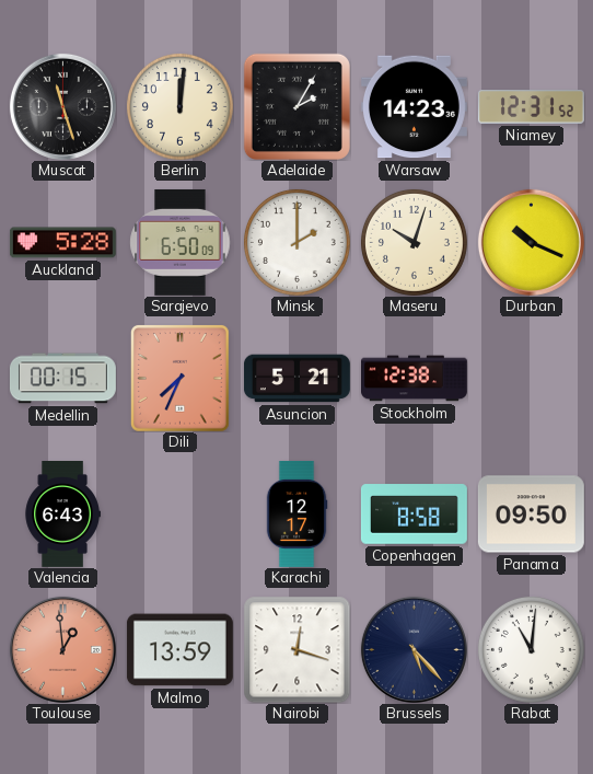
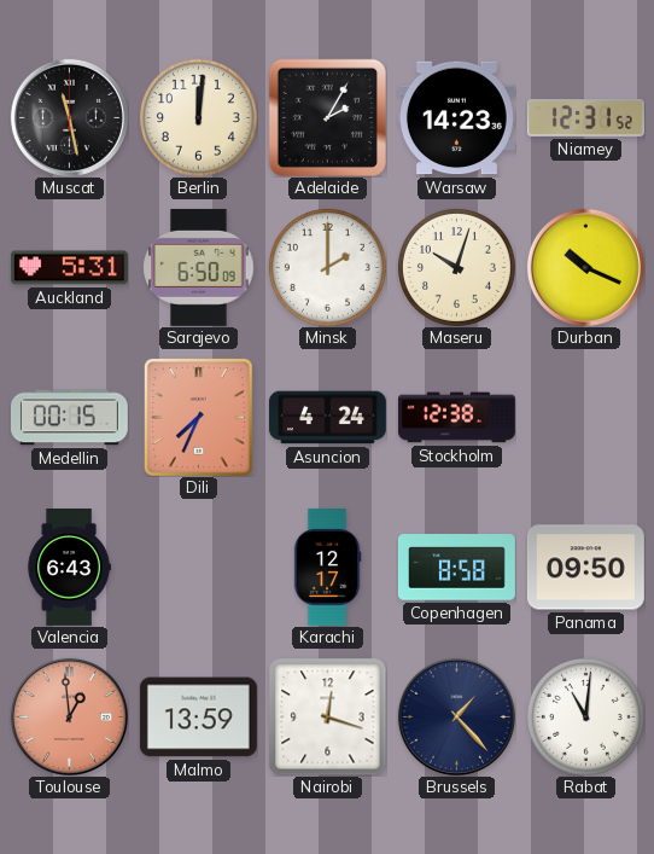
Muscat: 11:27 -> 11:28 (69, 117)
Auckland: 5:28 -> 5:31 (69, 268)
Asuncion: 5:21 -> 4:24 (327, 418)
Brussels: 5:23 -> 1:23 (456, 716)
